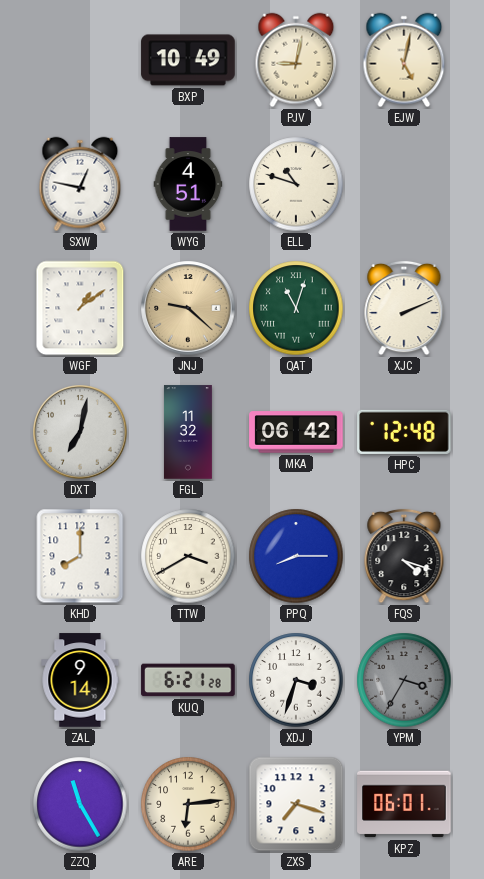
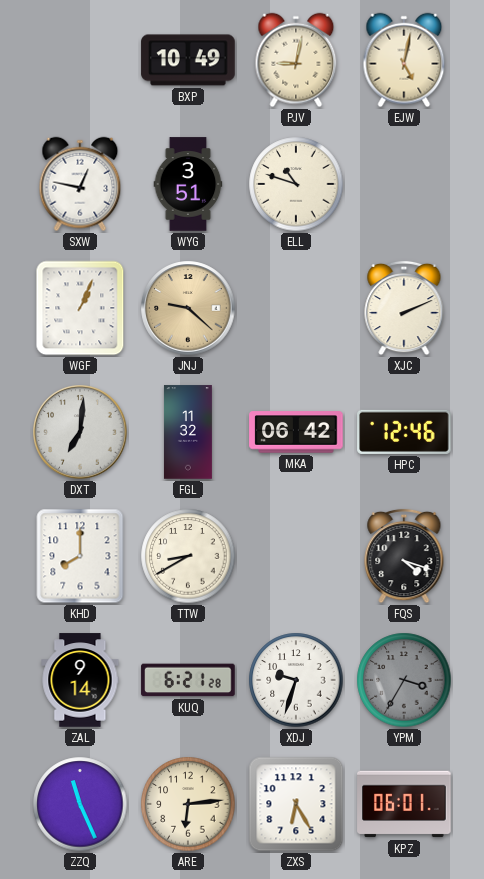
WYG: 4:51 -> 3:51 (188, 184)
WGF: 1:09 -> 1:04 (80, 308)
QAT: 11:03 -> none (296, 308)
DXT: 7:02 -> 7:01 (80, 432)
HPC: 12:48 -> 12:46 (404, 432)
TTW: 3:40 -> 8:40 (188, 556)
PPQ: 8:15 -> none (296, 556)
XDJ: 3:33 -> 9:33 (296, 680)
ZZQ: 11:25 -> 11:26 (80, 804)
ZXS: 7:18 -> 6:25 (296, 804)
